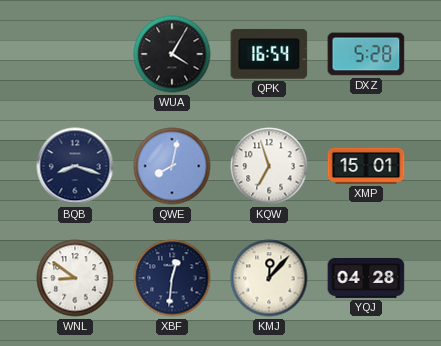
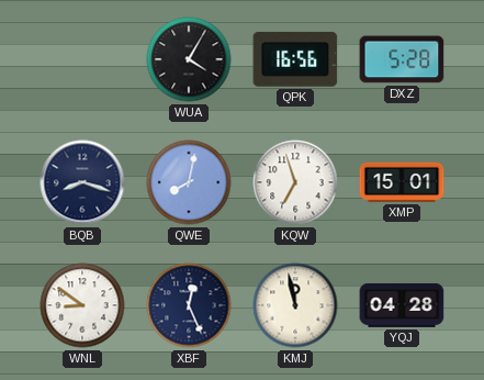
QPK: 16:54 -> 16:56 (295, 59)
XBF: 12:31 -> 12:26 (189, 305)
KMJ: 12:07 -> 11:58 (295, 305)
